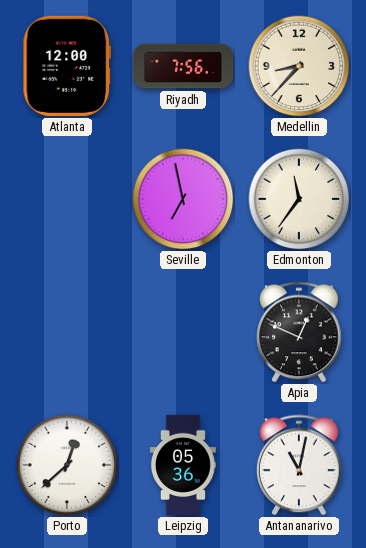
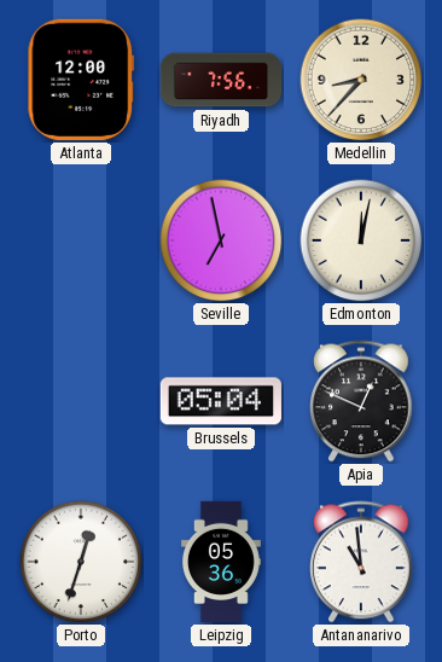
Edmonton: 11:36 -> 12:02 (361, 240)
Brussels: none -> 05:04 (221, 401)
Porto: 12:38 -> 12:33 (81, 562)
Antananarivo: 11:02 -> 10:59 (362, 562)
